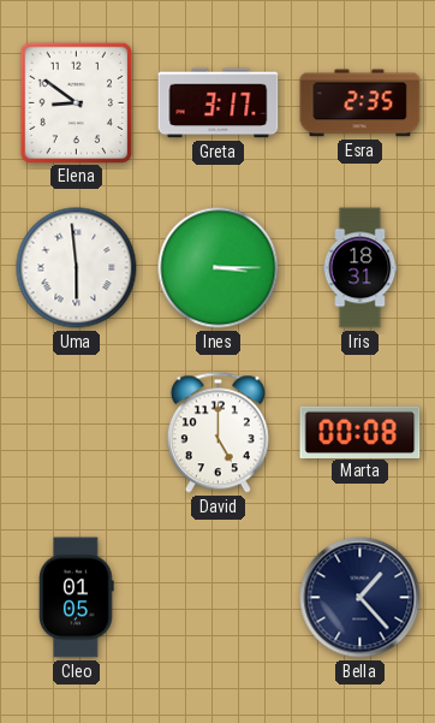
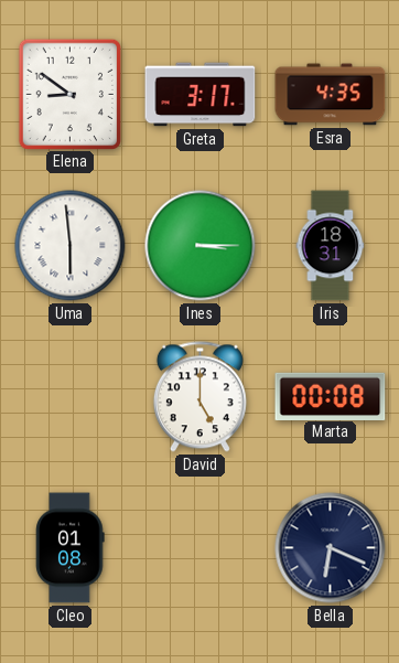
Esra: 2:35 -> 4:35 (331, 95)
Cleo: 01:05 -> 01:08 (71, 548)
Bella: 1:23 -> 6:19 (331, 548)
